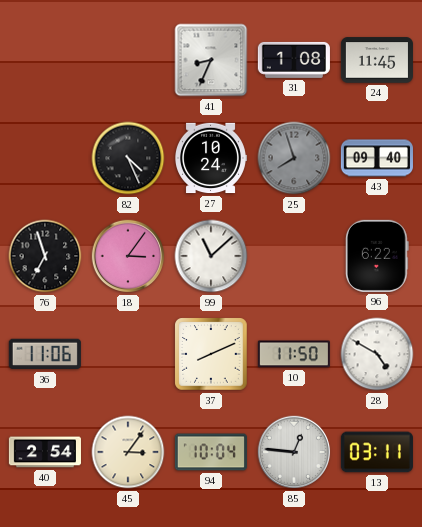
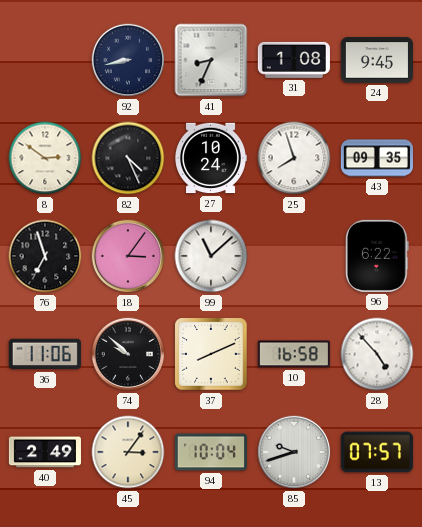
92: none -> 8:43 (128, 60)
24: 11:45 -> 9:45 (377, 60)
8: none -> 2:51 (45, 158)
25 dial: grey -> white (294, 158)
43: 09:40 -> 09:35 (376, 158)
74: none -> 9:52 (128, 354)
10: 11:50 -> 16:58 (294, 354)
28: 4:50 -> 4:53 (377, 354)
40: 2:54 -> 2:49 (45, 452)
85: 12:46 -> 9:42 (294, 452)
13: 03:11 -> 07:57 (377, 452)
